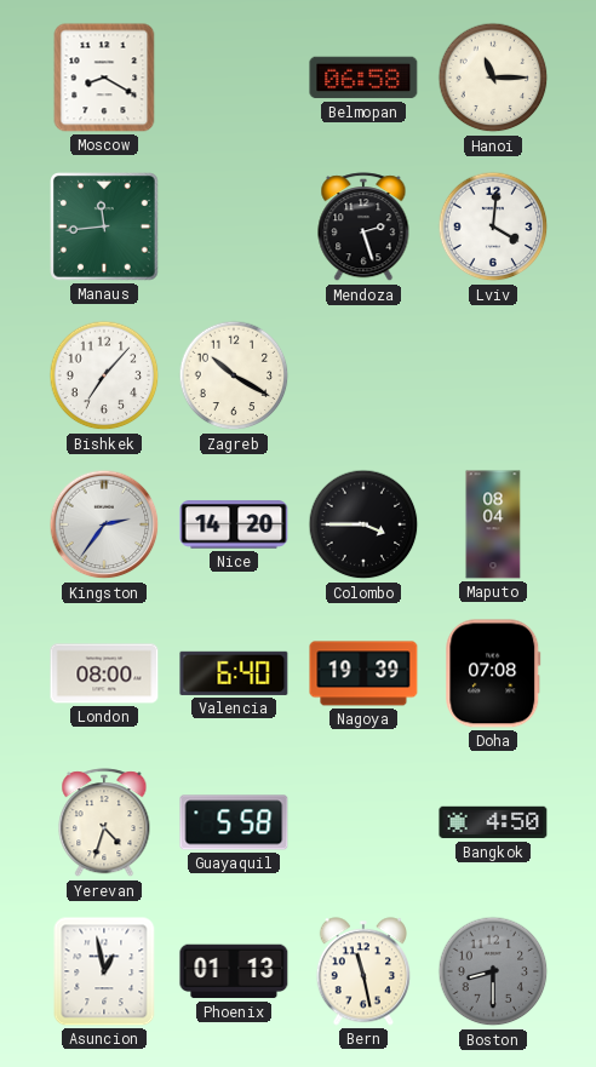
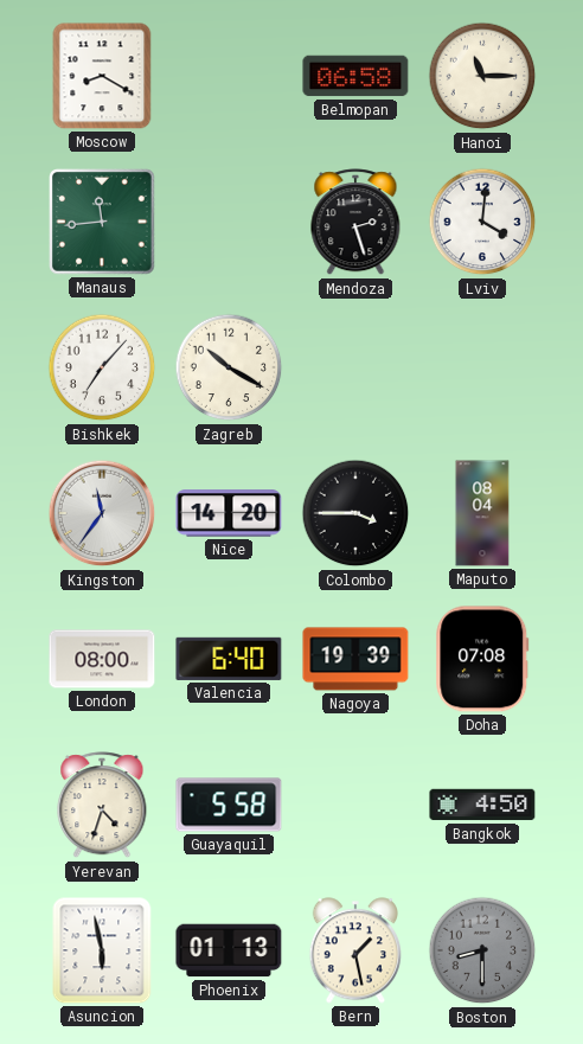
Kingston: 2:36 -> 11:36 (102, 513)
Asuncion: 12:58 -> 5:58 (102, 950)
Bern: 11:28 -> 1:28 (354, 950)
